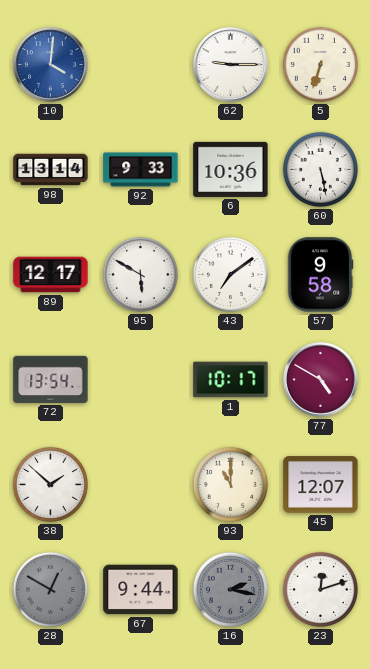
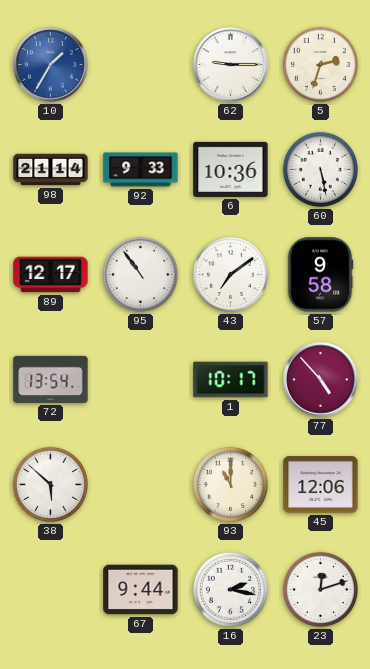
10: 4:01 -> 1:35 (51, 65)
5: 6:33 -> 2:33 (320, 64)
98: 13:14 -> 21:14 (51, 170)
95: 5:50 -> 10:54 (140, 274)
77: 4:50 -> 4:53 (321, 380)
38: 1:52 -> 5:52 (50, 484)
45: 12:07 -> 12:06 (321, 485)
28: 12:50 -> none (50, 589)
16 dial: grey -> white (230, 589)
